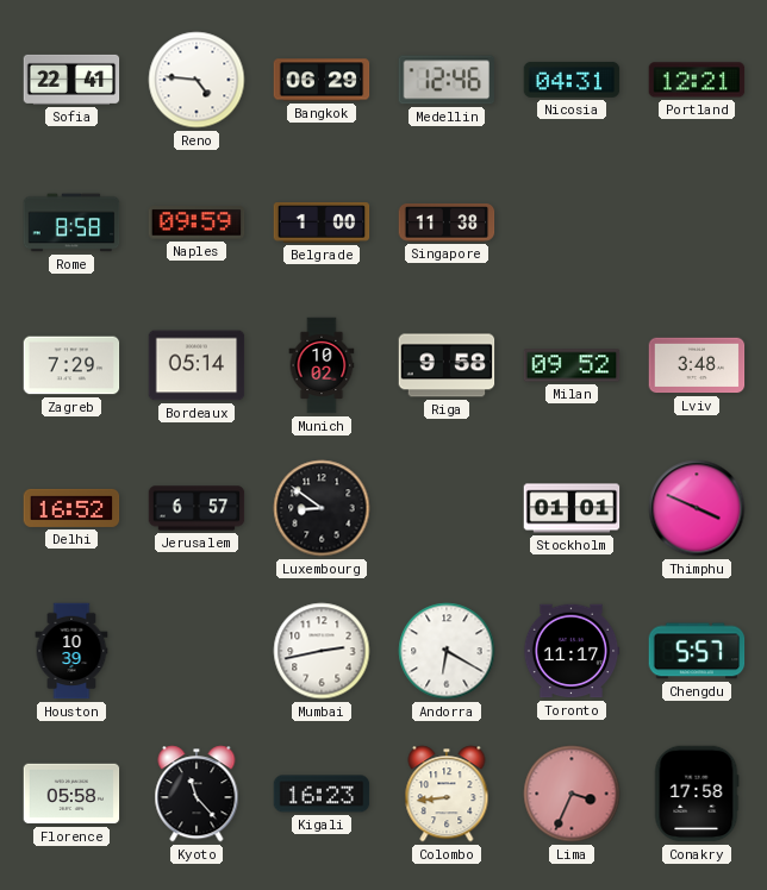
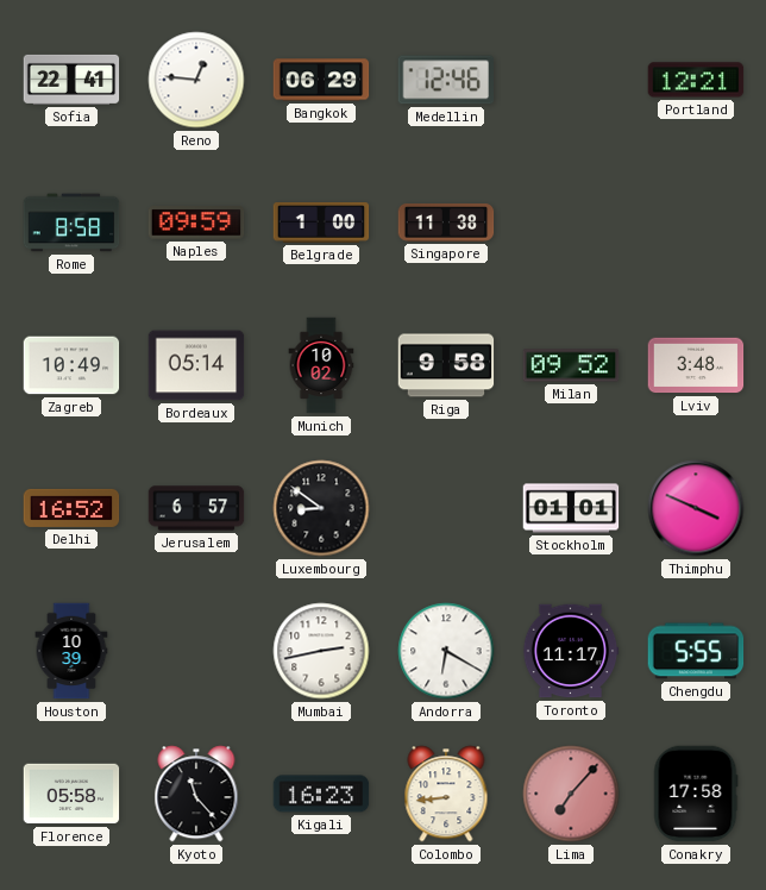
Reno: 4:46 -> 12:46 (196, 80)
Nicosia: 04:31 -> none (572, 80)
Zagreb: 7:29 -> 10:49 (71, 365)
Chengdu: 5:57 -> 5:55 (696, 651)
Lima: 3:34 -> 7:07 (571, 794)
